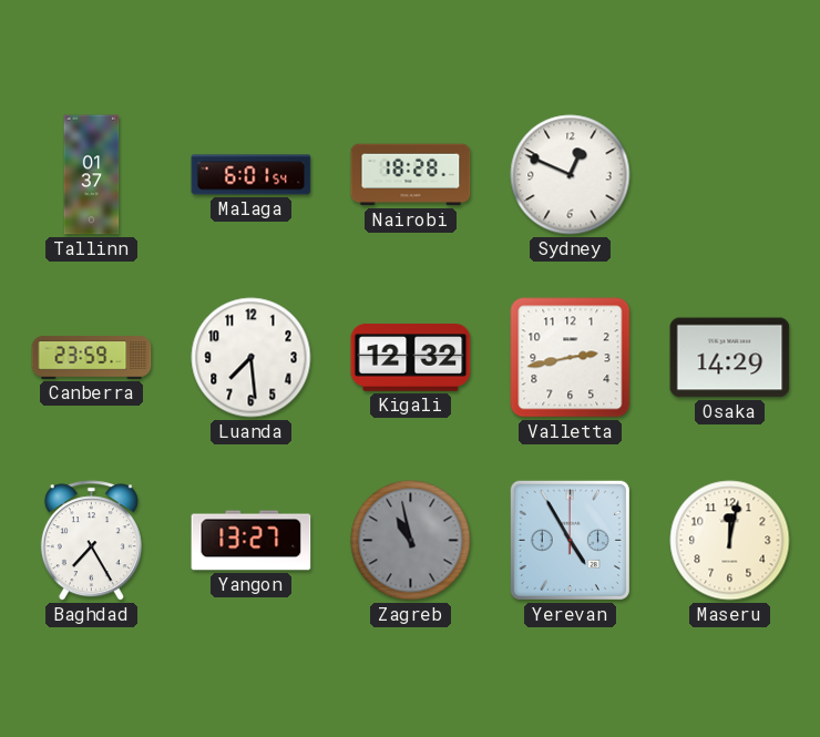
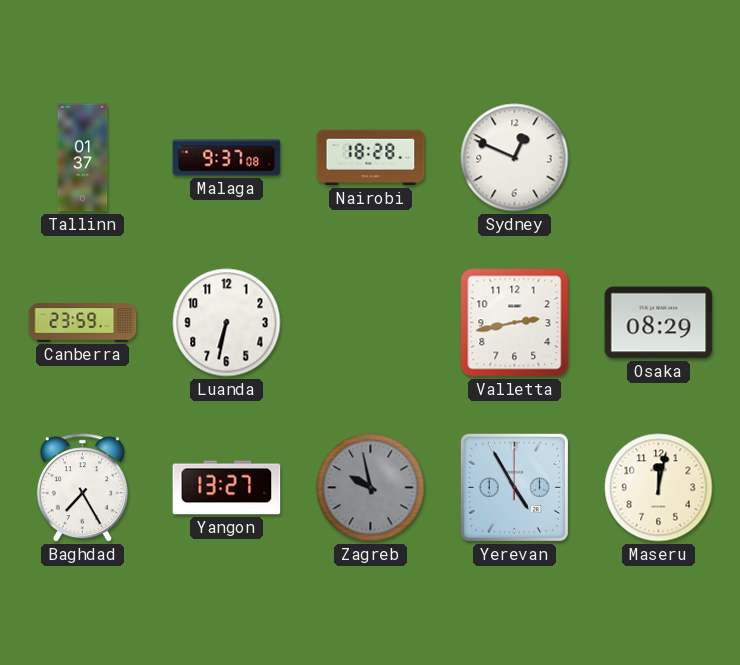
Malaga: 6:01 -> 9:37 (227, 158)
Luanda: 7:29 -> 6:32 (227, 323)
Kigali: 12:32 -> none (411, 358)
Osaka: 14:29 -> 08:29 (659, 323)
Zagreb: 10:58 -> 9:58 (371, 488)
